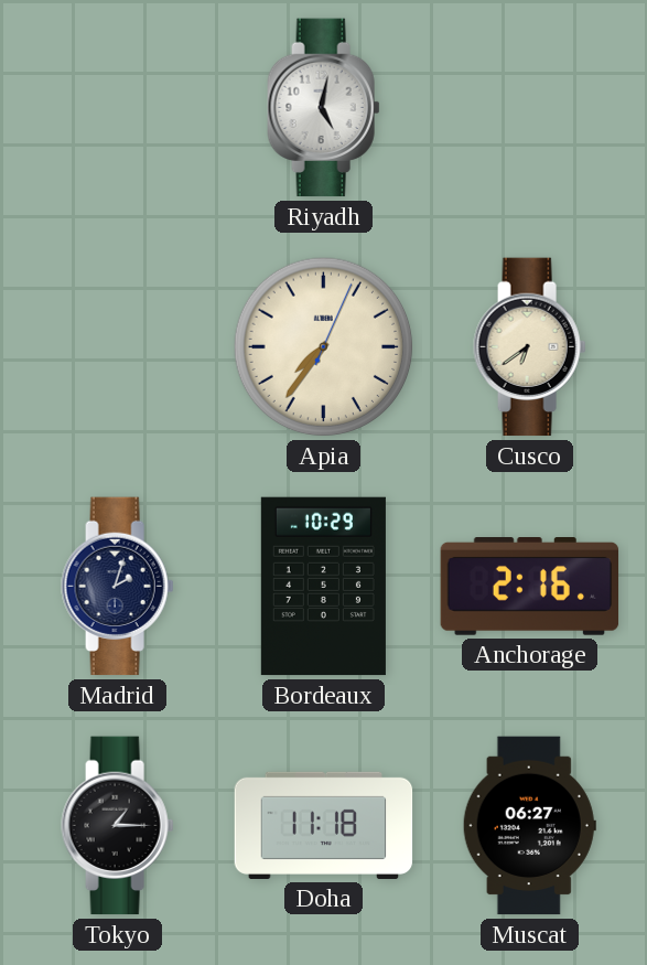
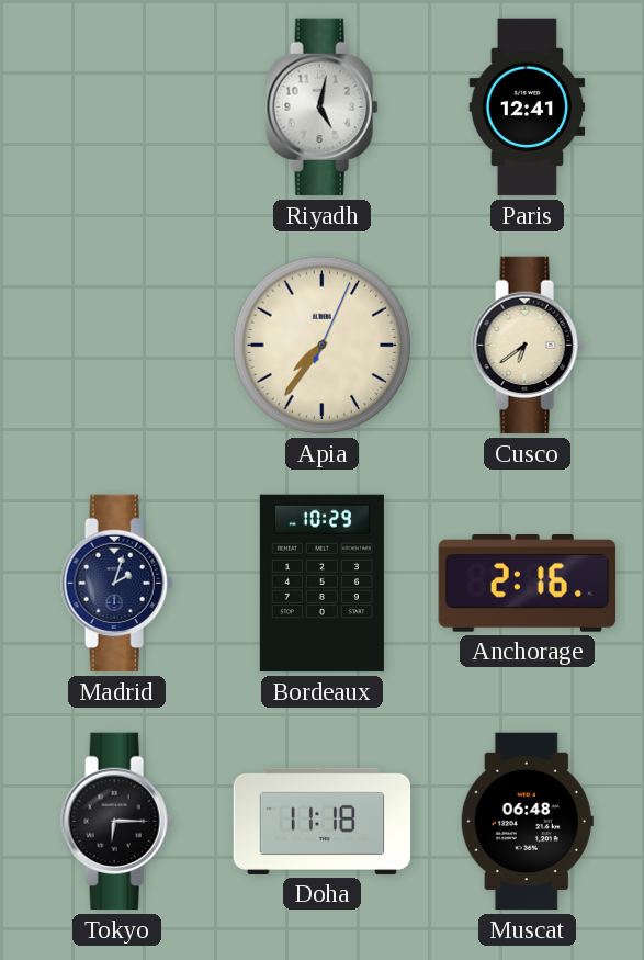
Paris: none -> 12:41 (528, 108)
Tokyo: 1:15 -> 6:15 (117, 822)
Muscat: 06:27 -> 06:48 (527, 822)
